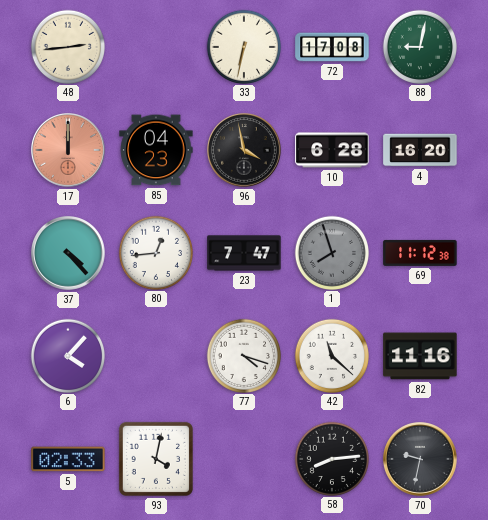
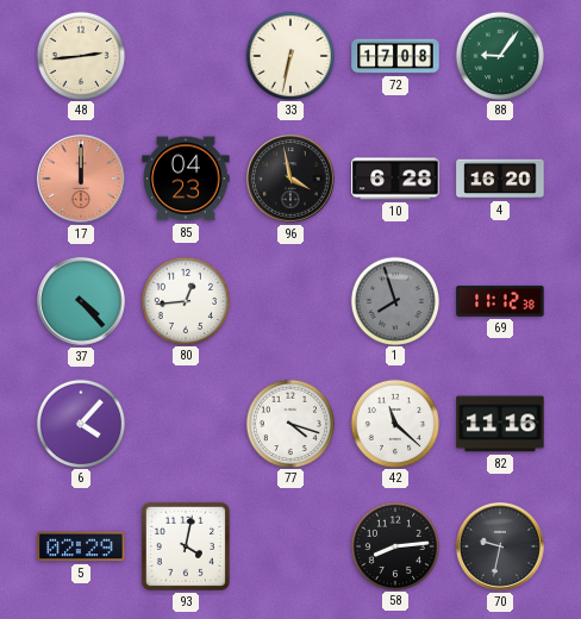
88: 9:02 -> 9:06 (499, 55)
23: 7:47 -> none (244, 253)
5: 02:33 -> 02:29 (81, 546)
